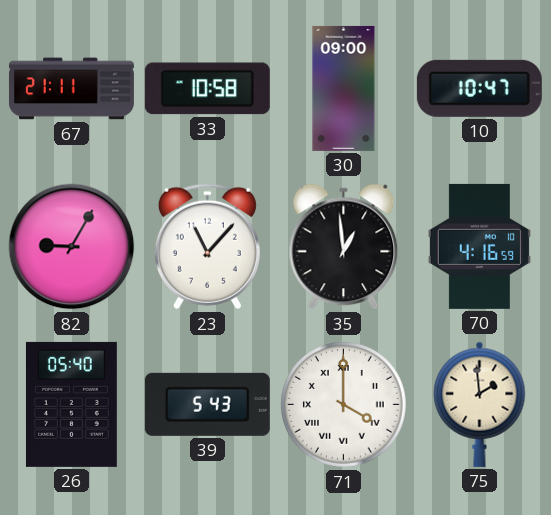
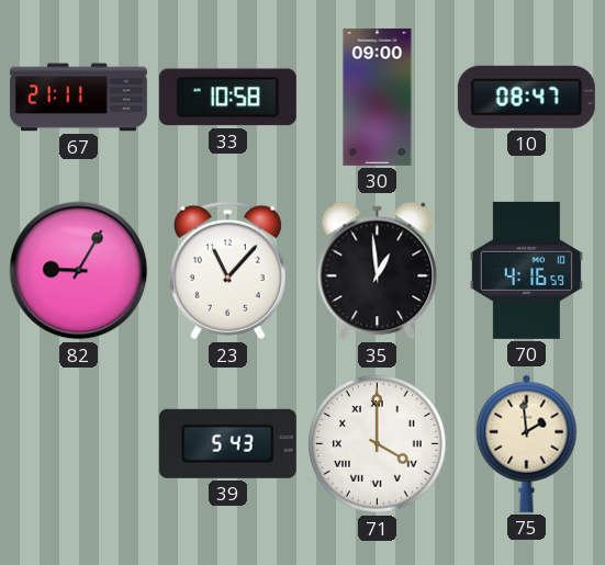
10: 10:47 -> 08:47 (526, 97)
26: 05:40 -> none (71, 404)
